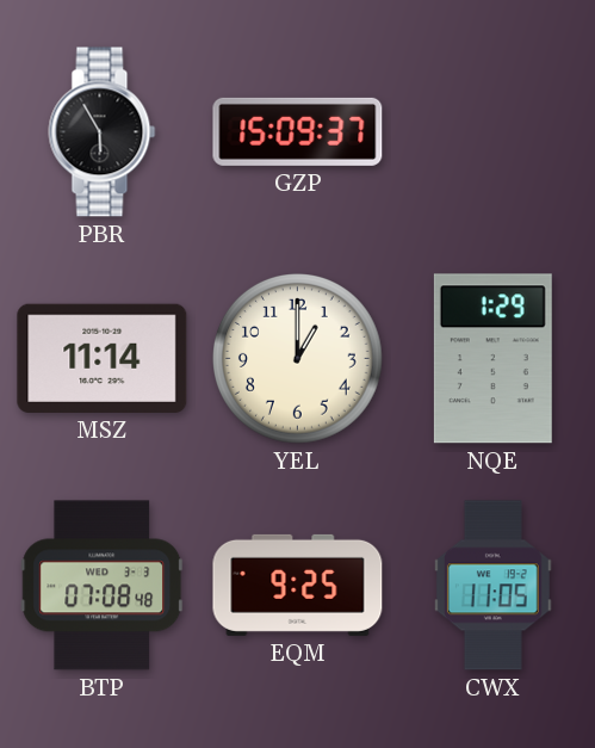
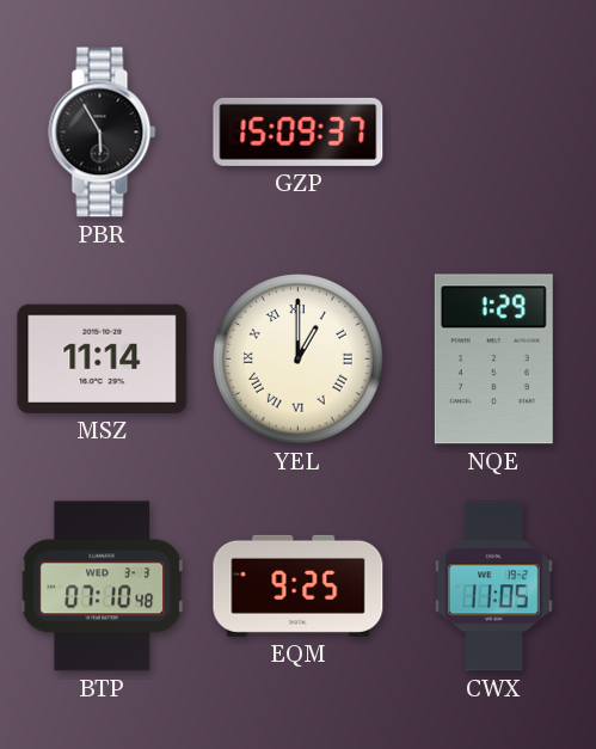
YEL numerals: Arabic -> Roman (299, 360)
BTP: 07:08 -> 07:10 (103, 587)
